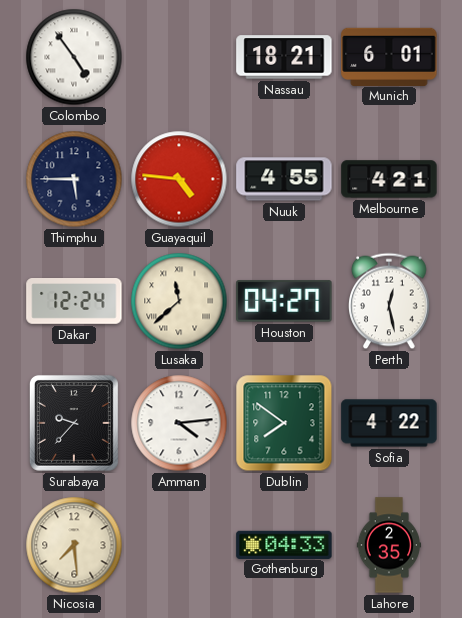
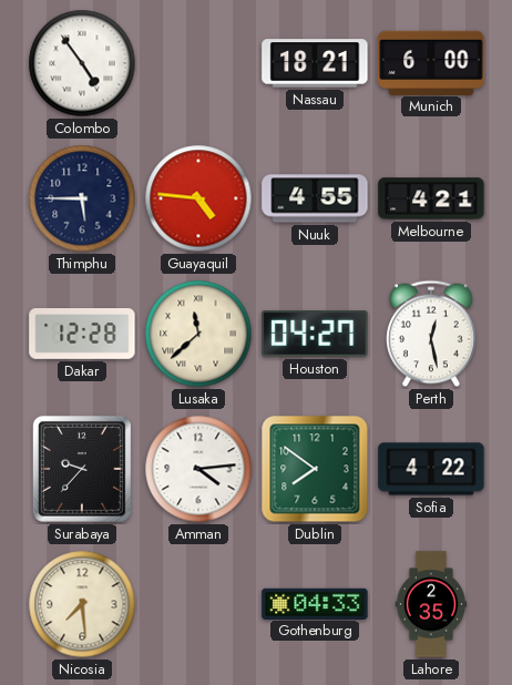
Munich: 6:01 -> 6:00 (431, 62)
Dakar: 12:24 -> 12:28 (82, 335)
